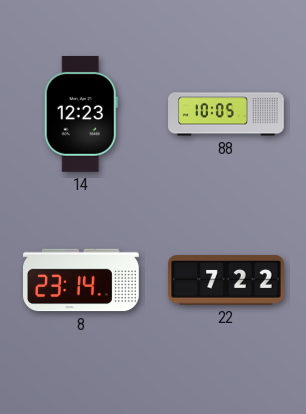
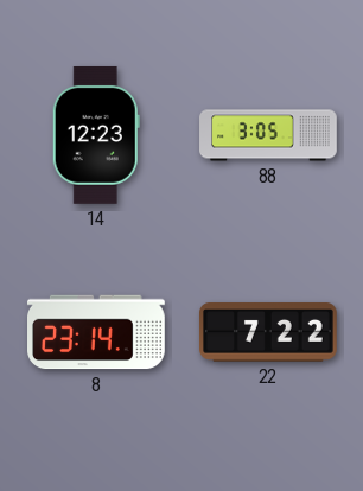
88: 10:05 -> 3:05 (268, 135)
